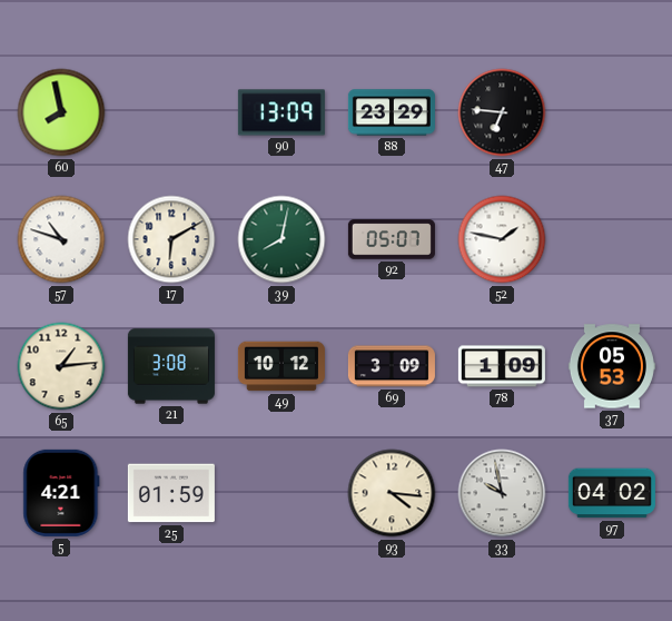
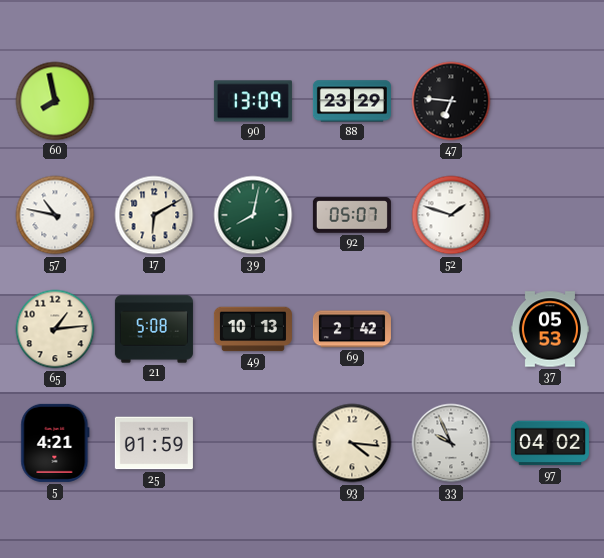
57: 10:48 -> 10:47 (55, 215)
52: 1:47 -> 1:48 (451, 215)
21: 3:08 -> 5:08 (154, 329)
49: 10:12 -> 10:13 (253, 329)
69: 3:09 -> 2:42 (352, 329)
78: 1:09 -> none (502, 366)
33: 9:58 -> 9:56 (451, 443)
